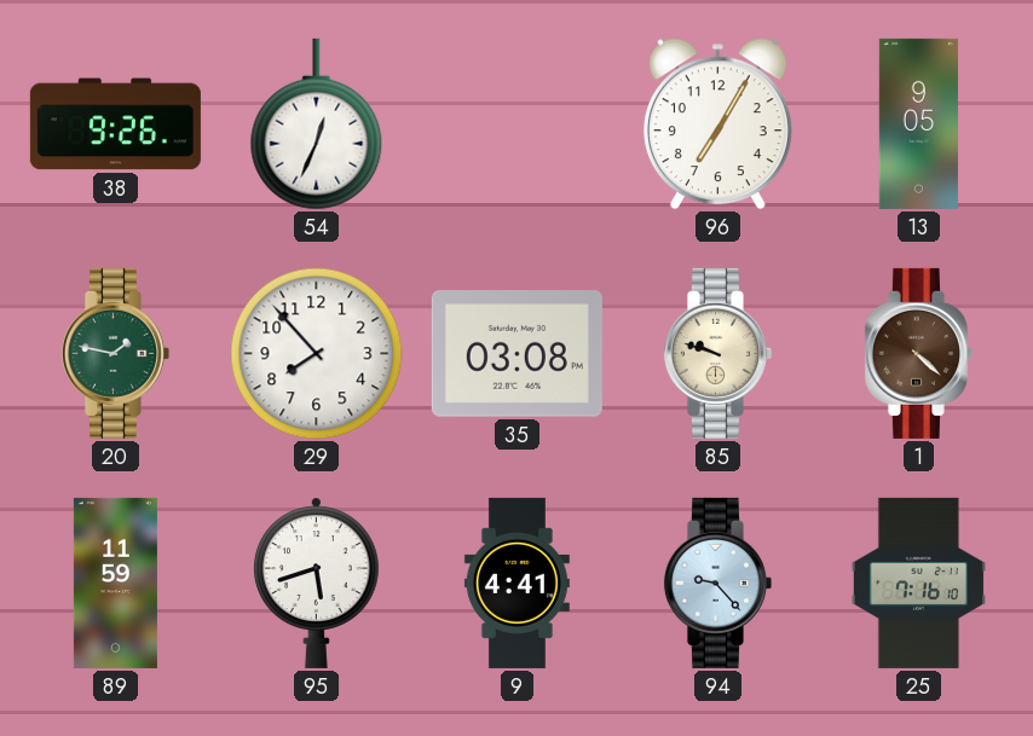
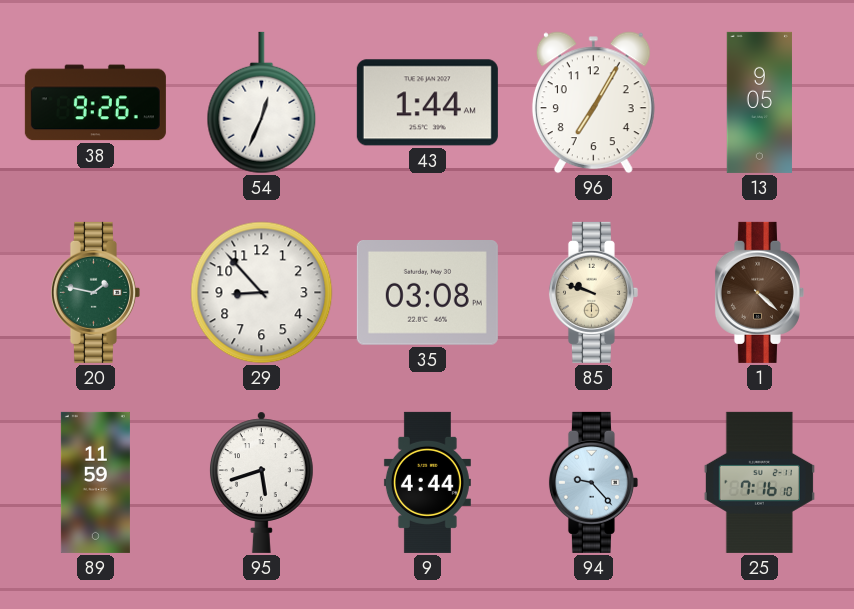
43: none -> 1:44 (427, 103)
29: 7:53 -> 8:53 (262, 293)
9: 4:41 -> 4:44 (427, 482)
